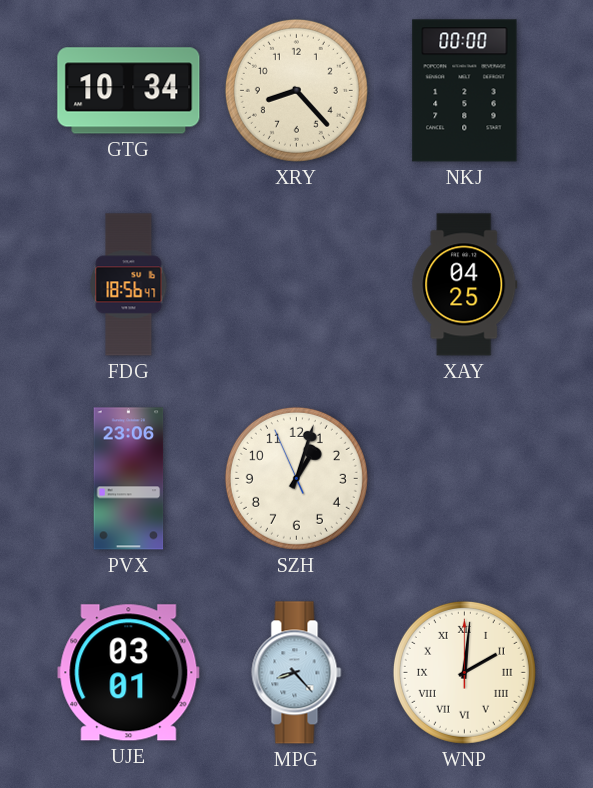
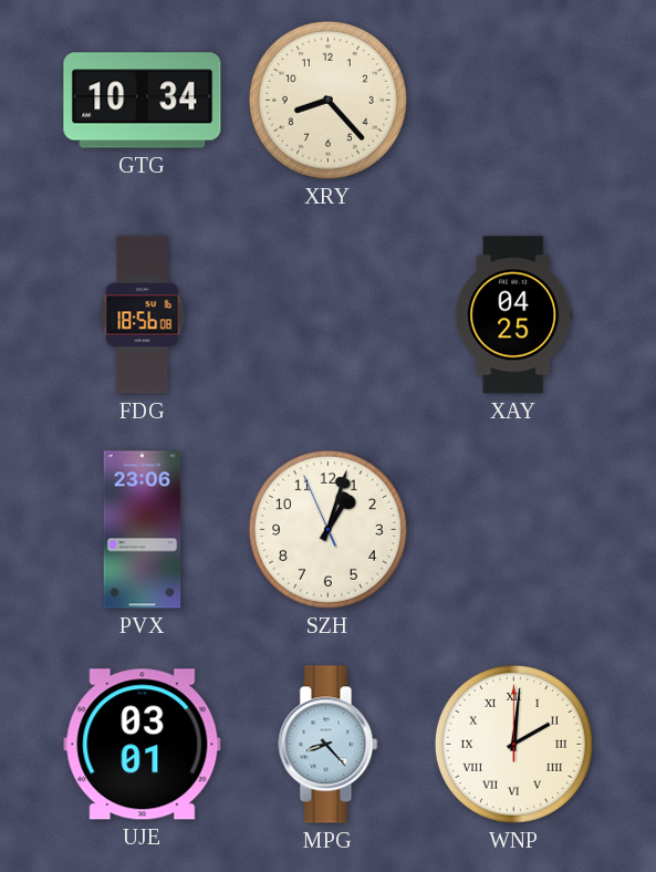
NKJ: 00:00 -> none (465, 91)
FDG: 18:56:47 -> 18:56:08 (143, 315)
